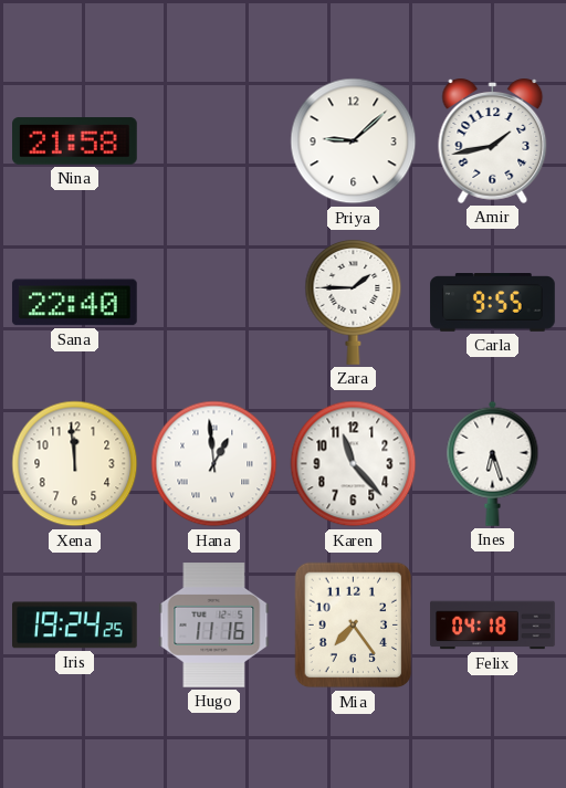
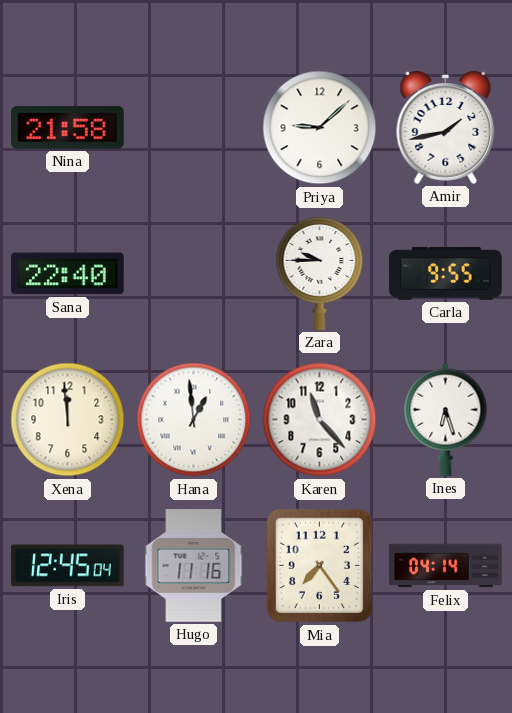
Zara: 1:45 -> 9:45 (320, 274)
Iris: 19:24 -> 12:45 (68, 566)
Felix: 04:18 -> 04:14 (446, 566)
